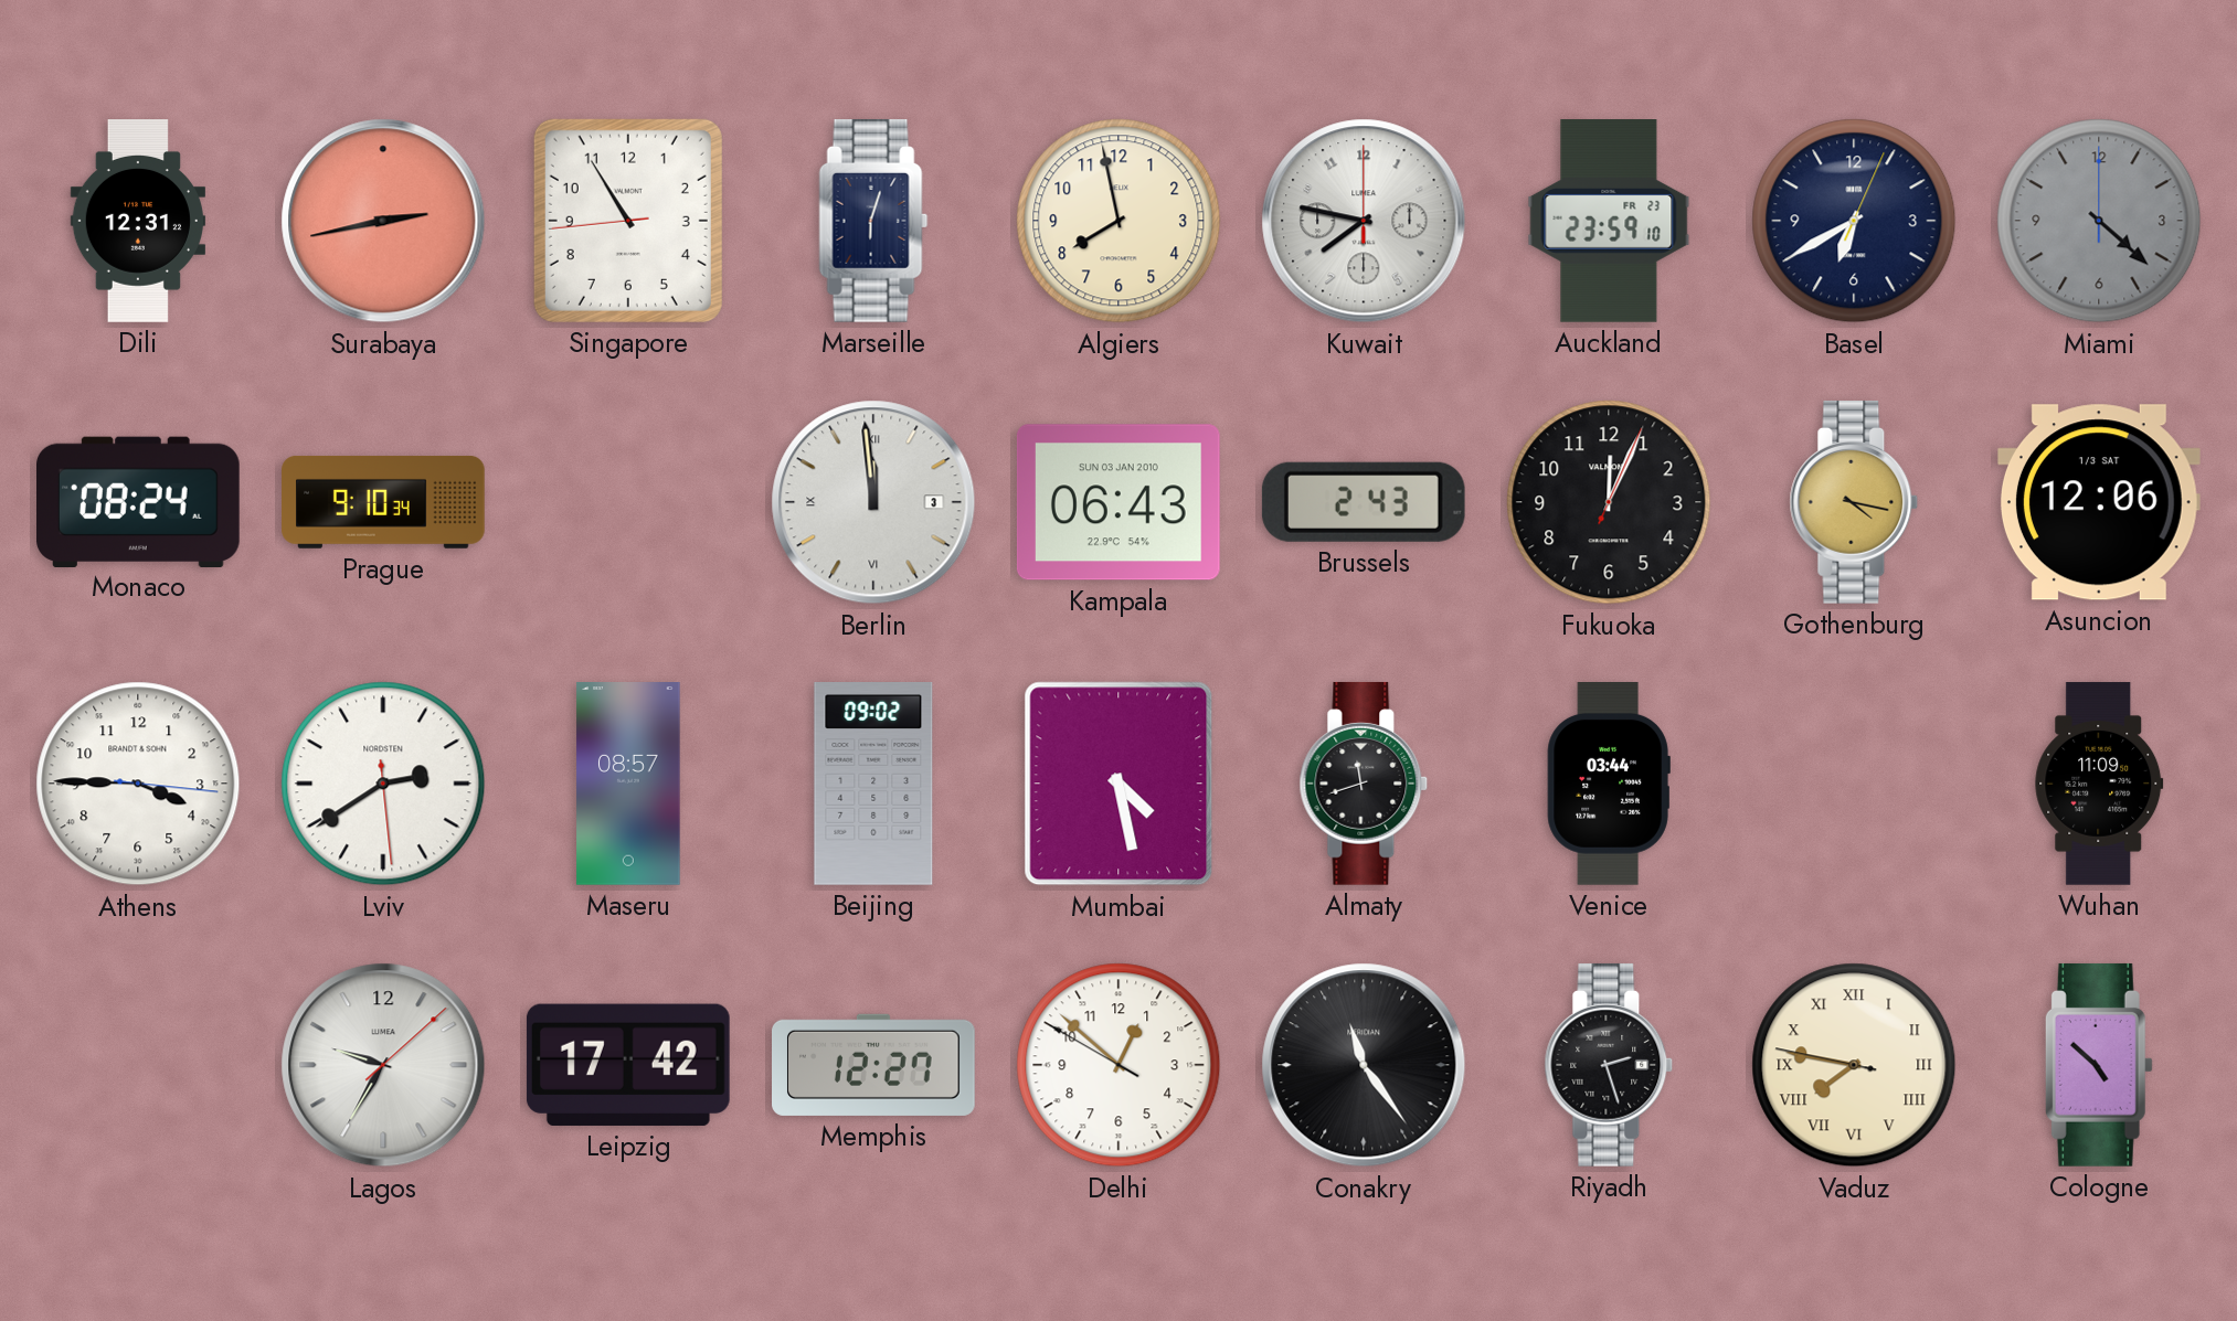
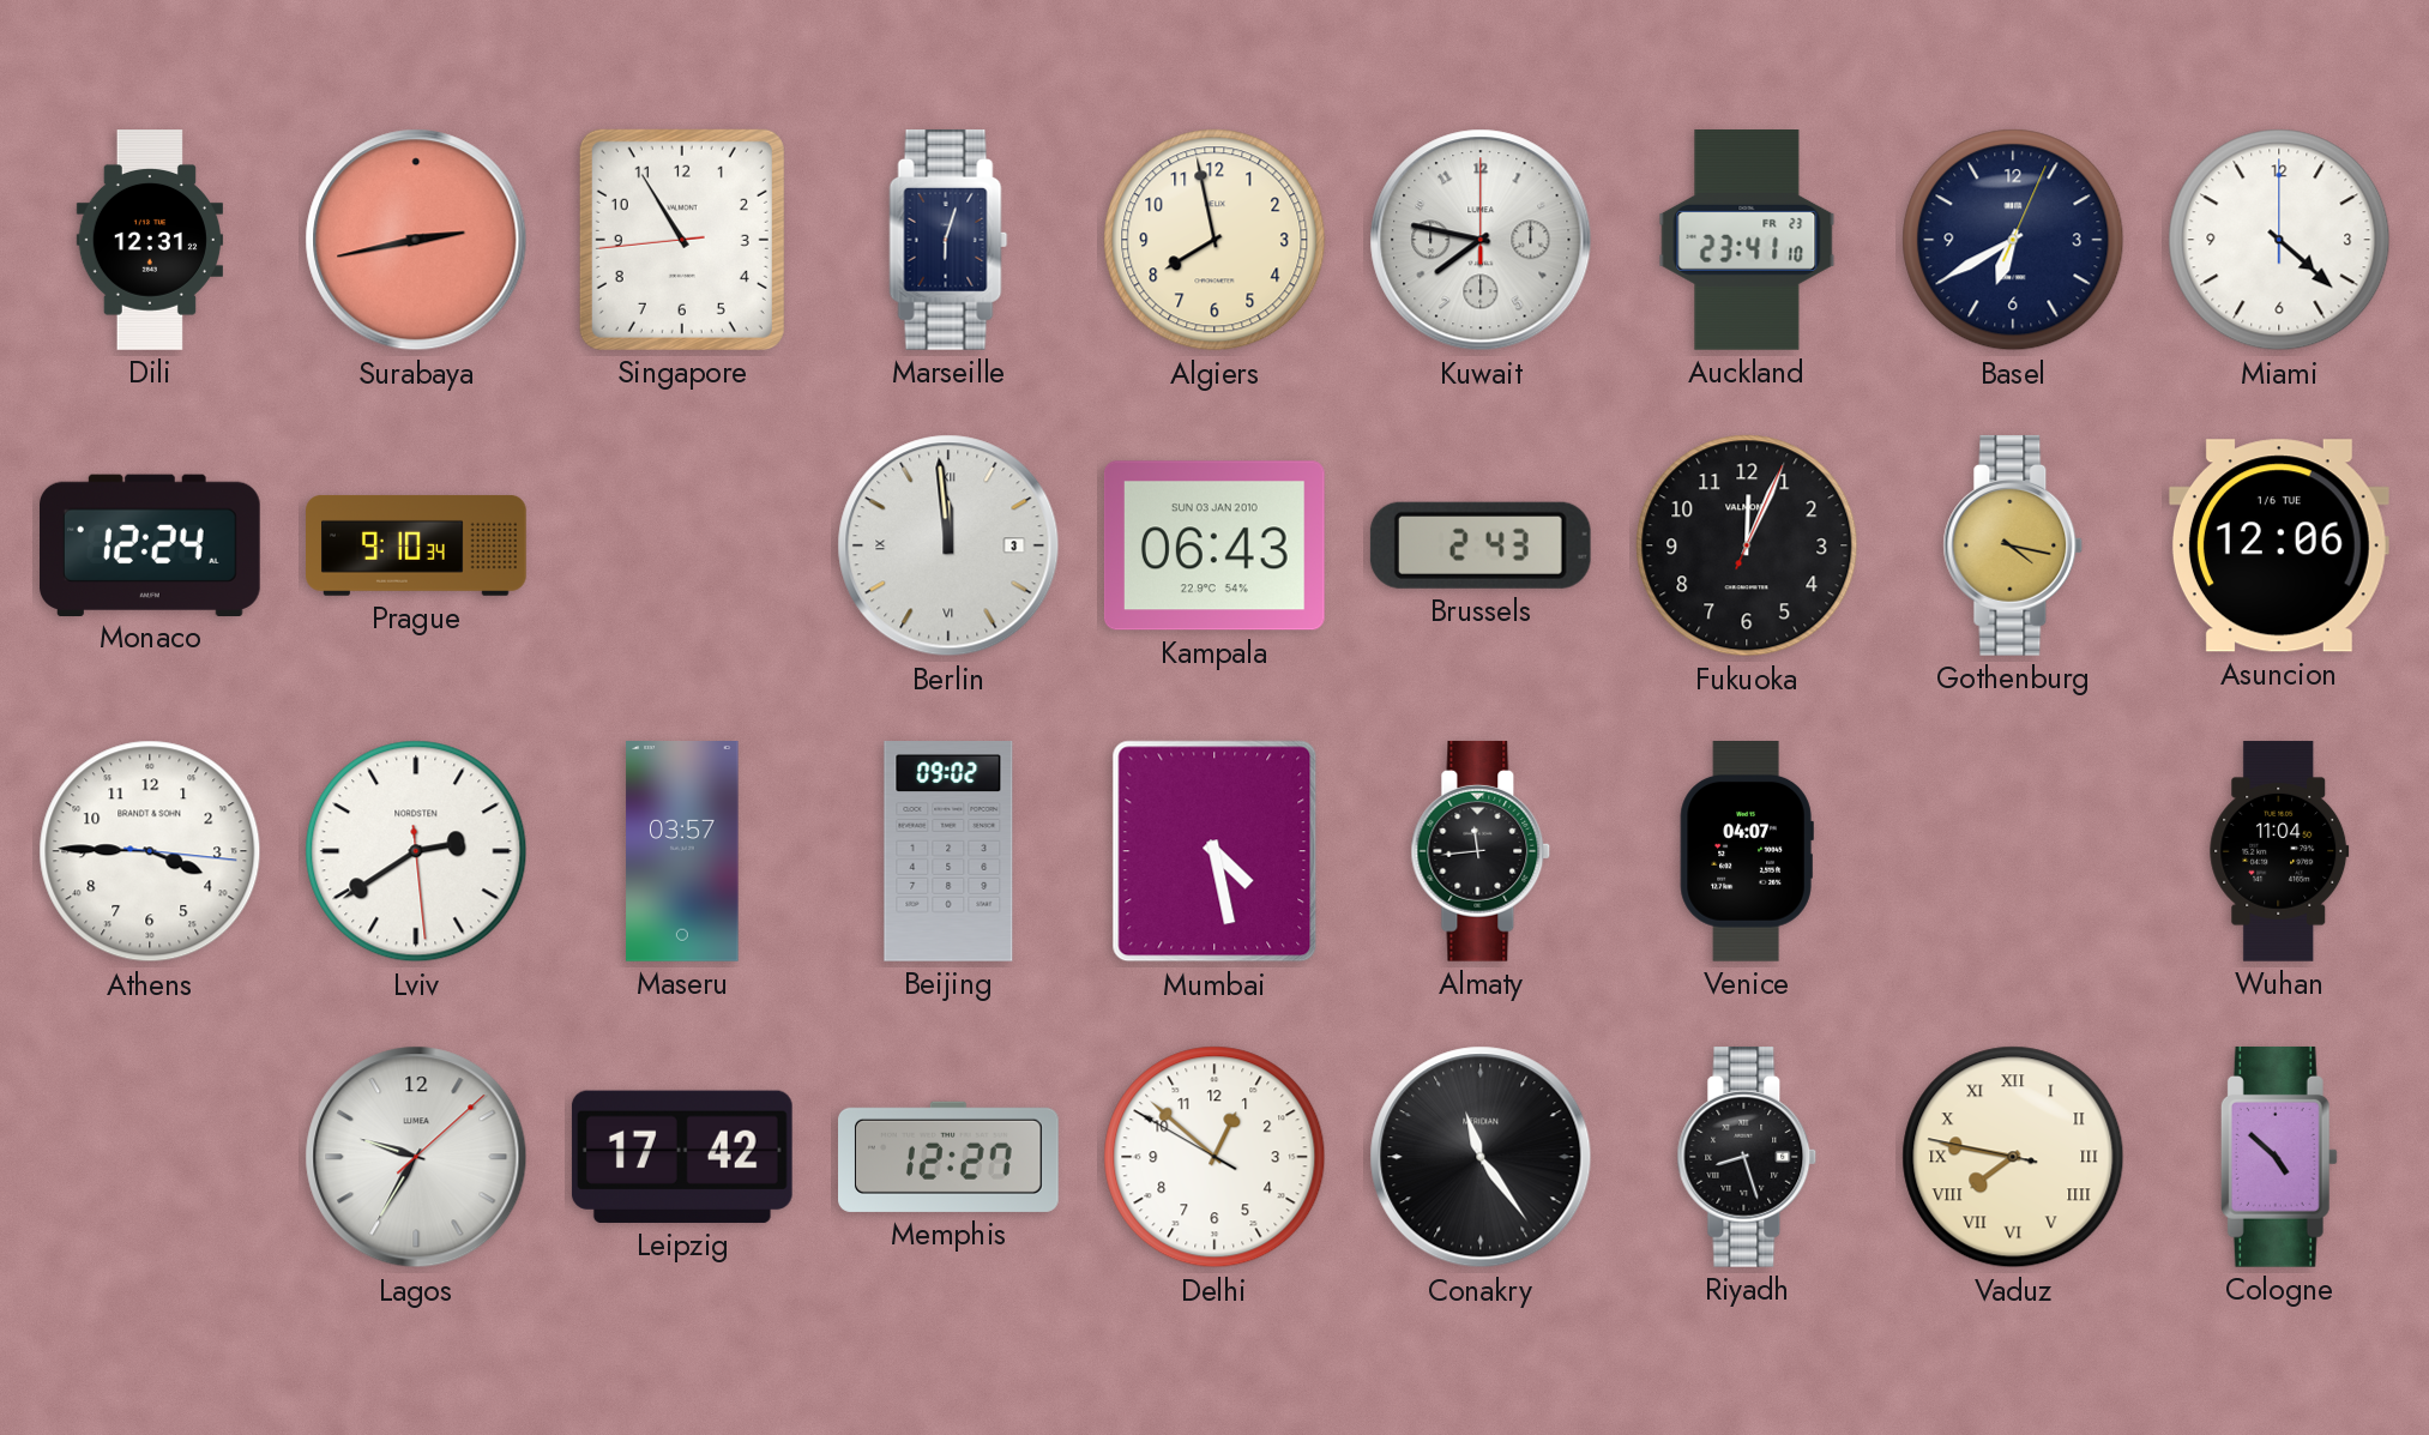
Auckland: 23:59 -> 23:41 (1747, 241)
Miami dial: grey -> white (2279, 240)
Monaco: 08:24 -> 12:24 (151, 544)
Asuncion date: 1/3 SAT -> 1/6 TUE (2279, 545)
Maseru: 08:57 -> 03:57 (682, 852)
Almaty: 11:42 -> 11:44 (1481, 851)
Venice: 03:44 -> 04:07 (1747, 852)
Wuhan: 11:09 -> 11:04 (2279, 851)
Riyadh: 2:27 -> 8:27 (1747, 1157)
